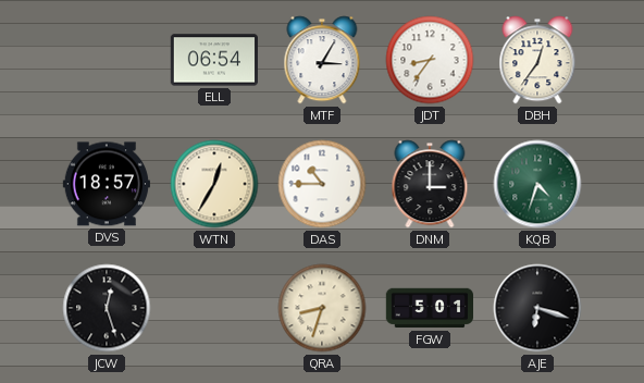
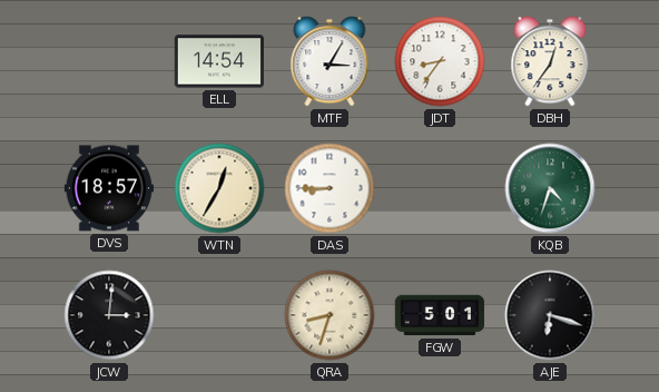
ELL: 06:54 -> 14:54 (218, 61)
DAS: 10:45 -> 8:45 (329, 188)
DNM: 3:00 -> none (430, 184)
JCW: 12:27 -> 3:01 (109, 315)
